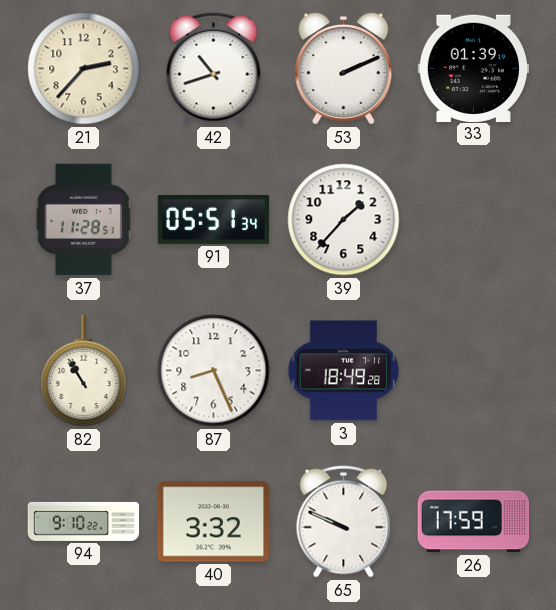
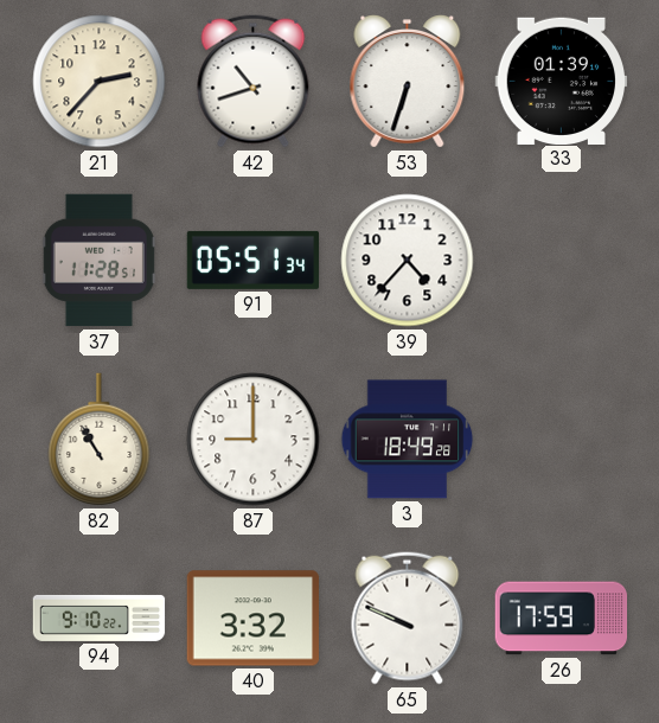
53: 2:11 -> 6:33 (408, 82)
39: 1:37 -> 4:37 (408, 261)
87: 8:26 -> 9:00 (254, 440)
